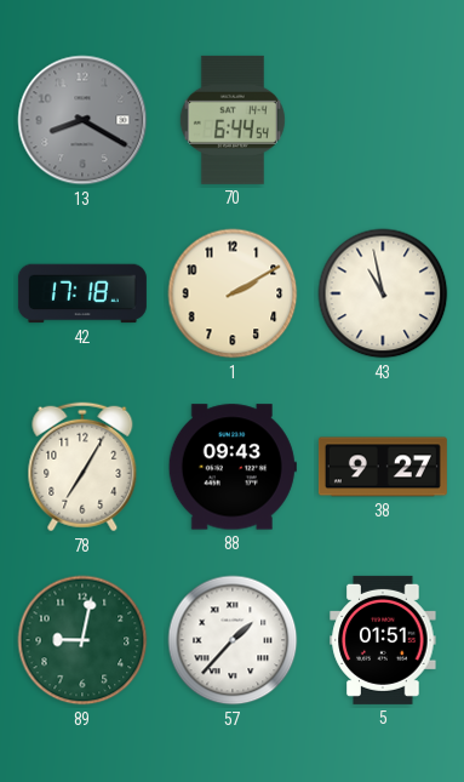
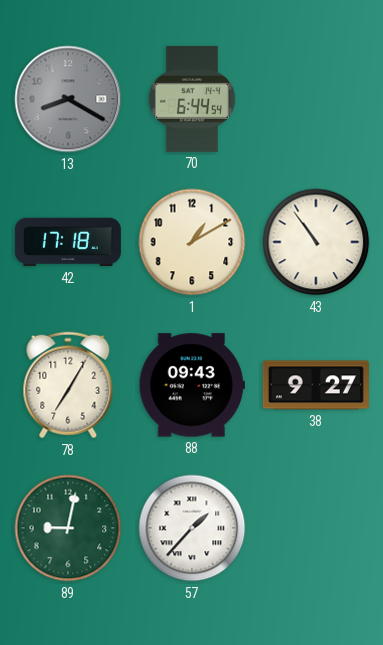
1: 2:10 -> 1:10 (192, 242)
43: 10:58 -> 10:54 (316, 242)
5: 01:51 -> none (383, 640)
